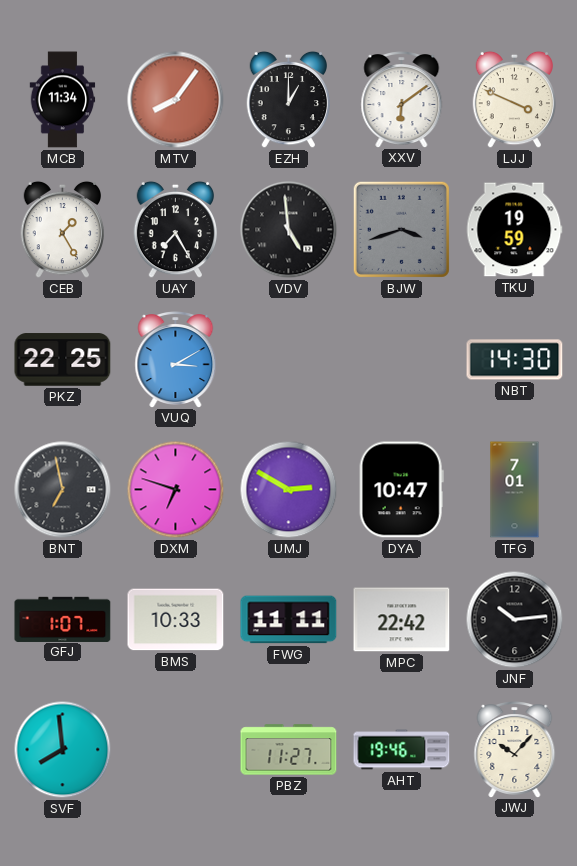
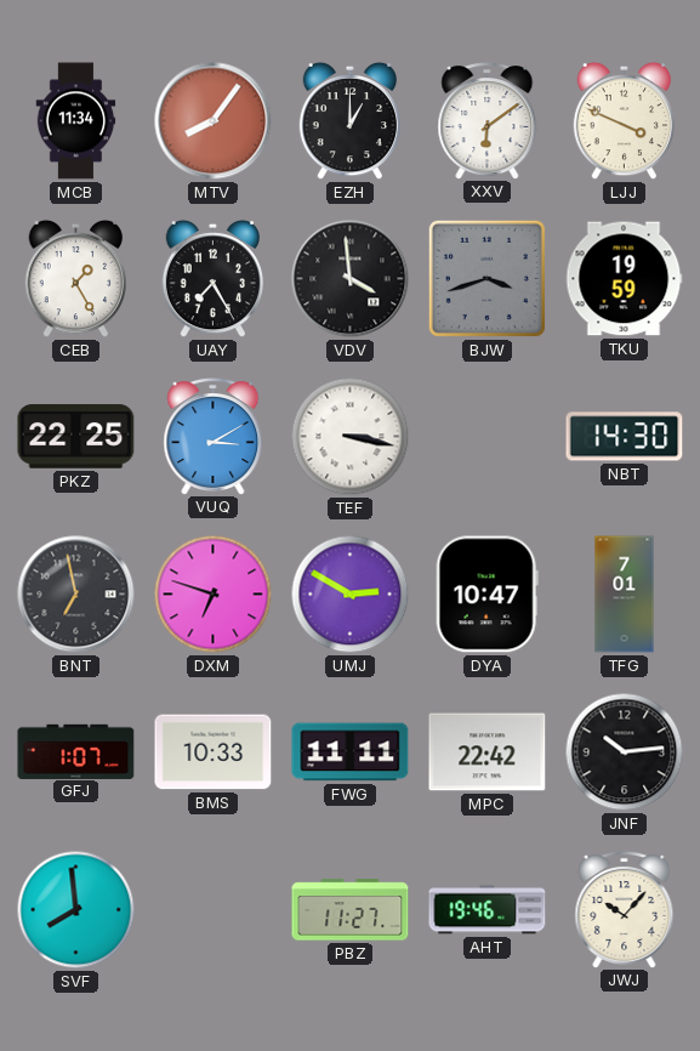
VDV: 4:59 -> 3:59 (351, 279)
TEF: none -> 3:17 (351, 437)
